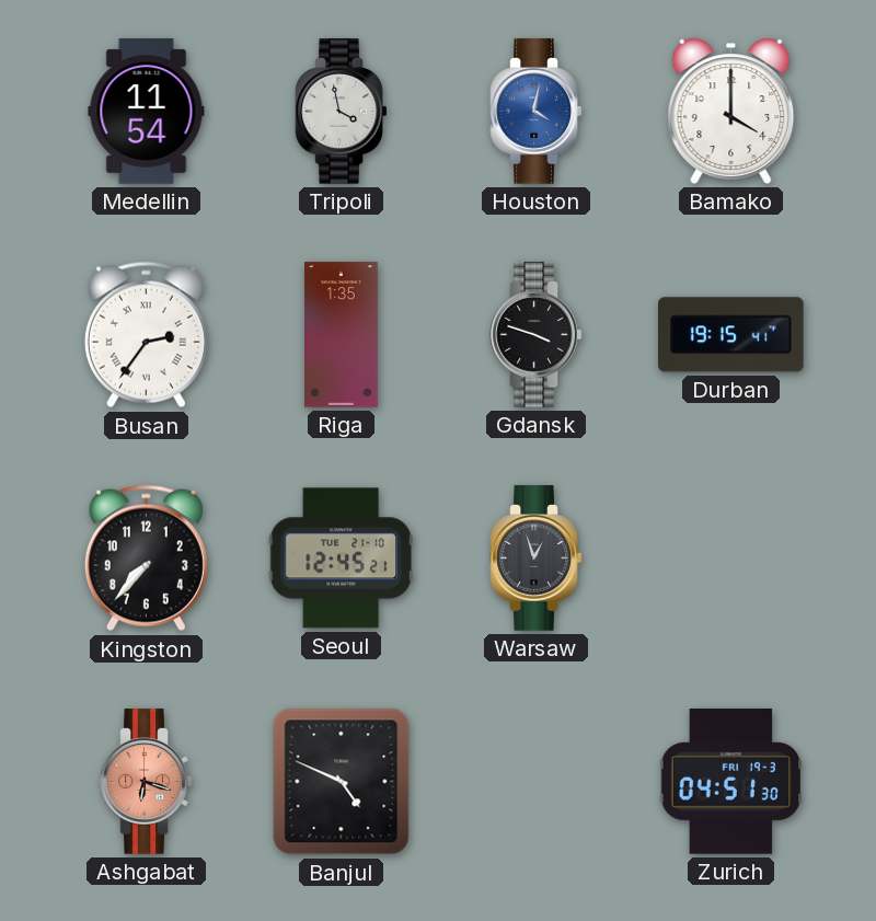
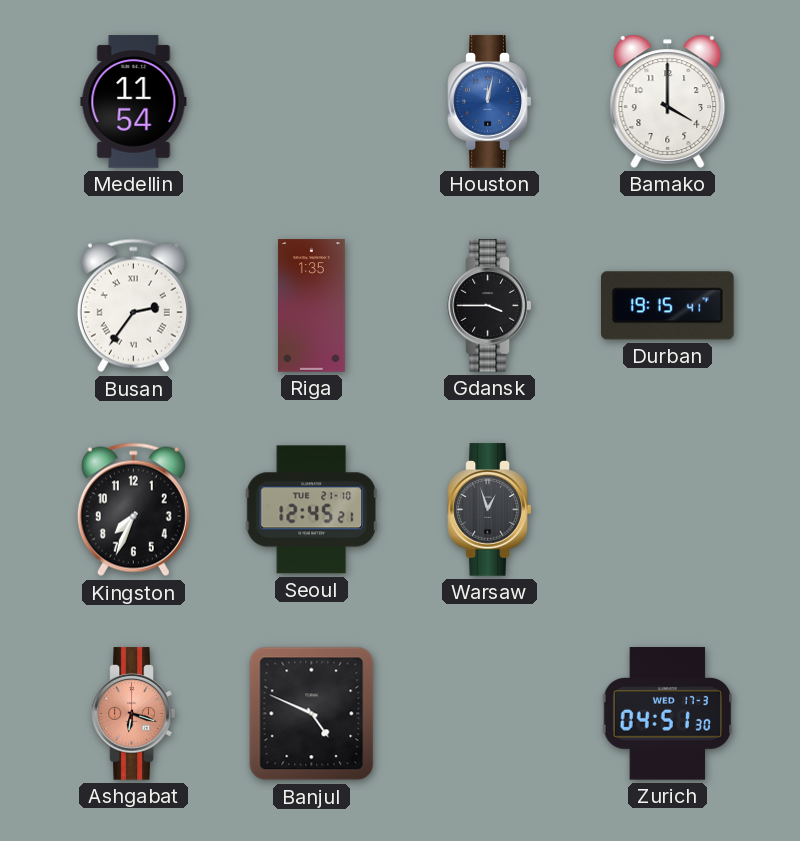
Tripoli: 3:58 -> none (342, 112)
Houston: 4:02 -> 12:02 (490, 102)
Gdansk: 3:48 -> 3:45 (490, 306)
Kingston: 7:37 -> 7:34 (133, 510)
Zurich date: FRI 19-3 -> WED 17-3 (668, 714)
